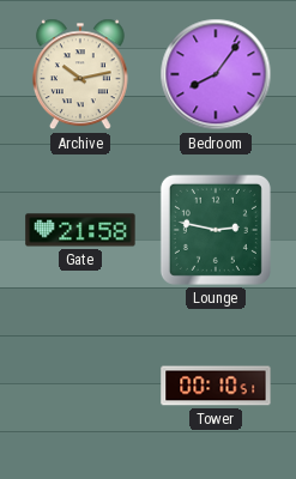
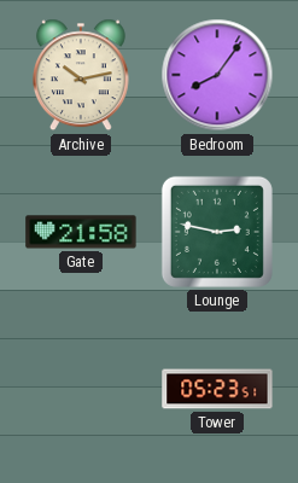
Tower: 00:10 -> 05:23 (217, 389)
